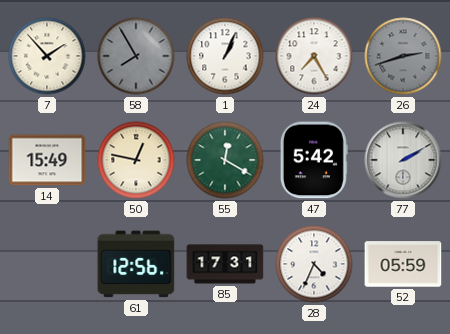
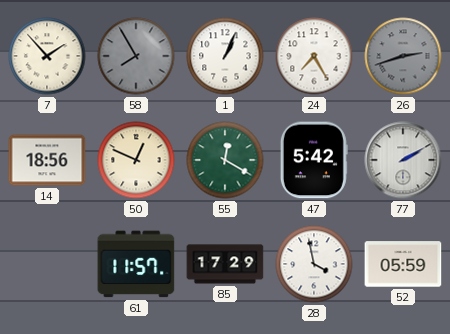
14: 15:49 -> 18:56 (47, 160)
50: 12:47 -> 12:49 (136, 160)
61: 12:56 -> 11:57 (136, 264)
85: 17:31 -> 17:29 (225, 264)
28: 4:34 -> 3:58 (314, 264)
